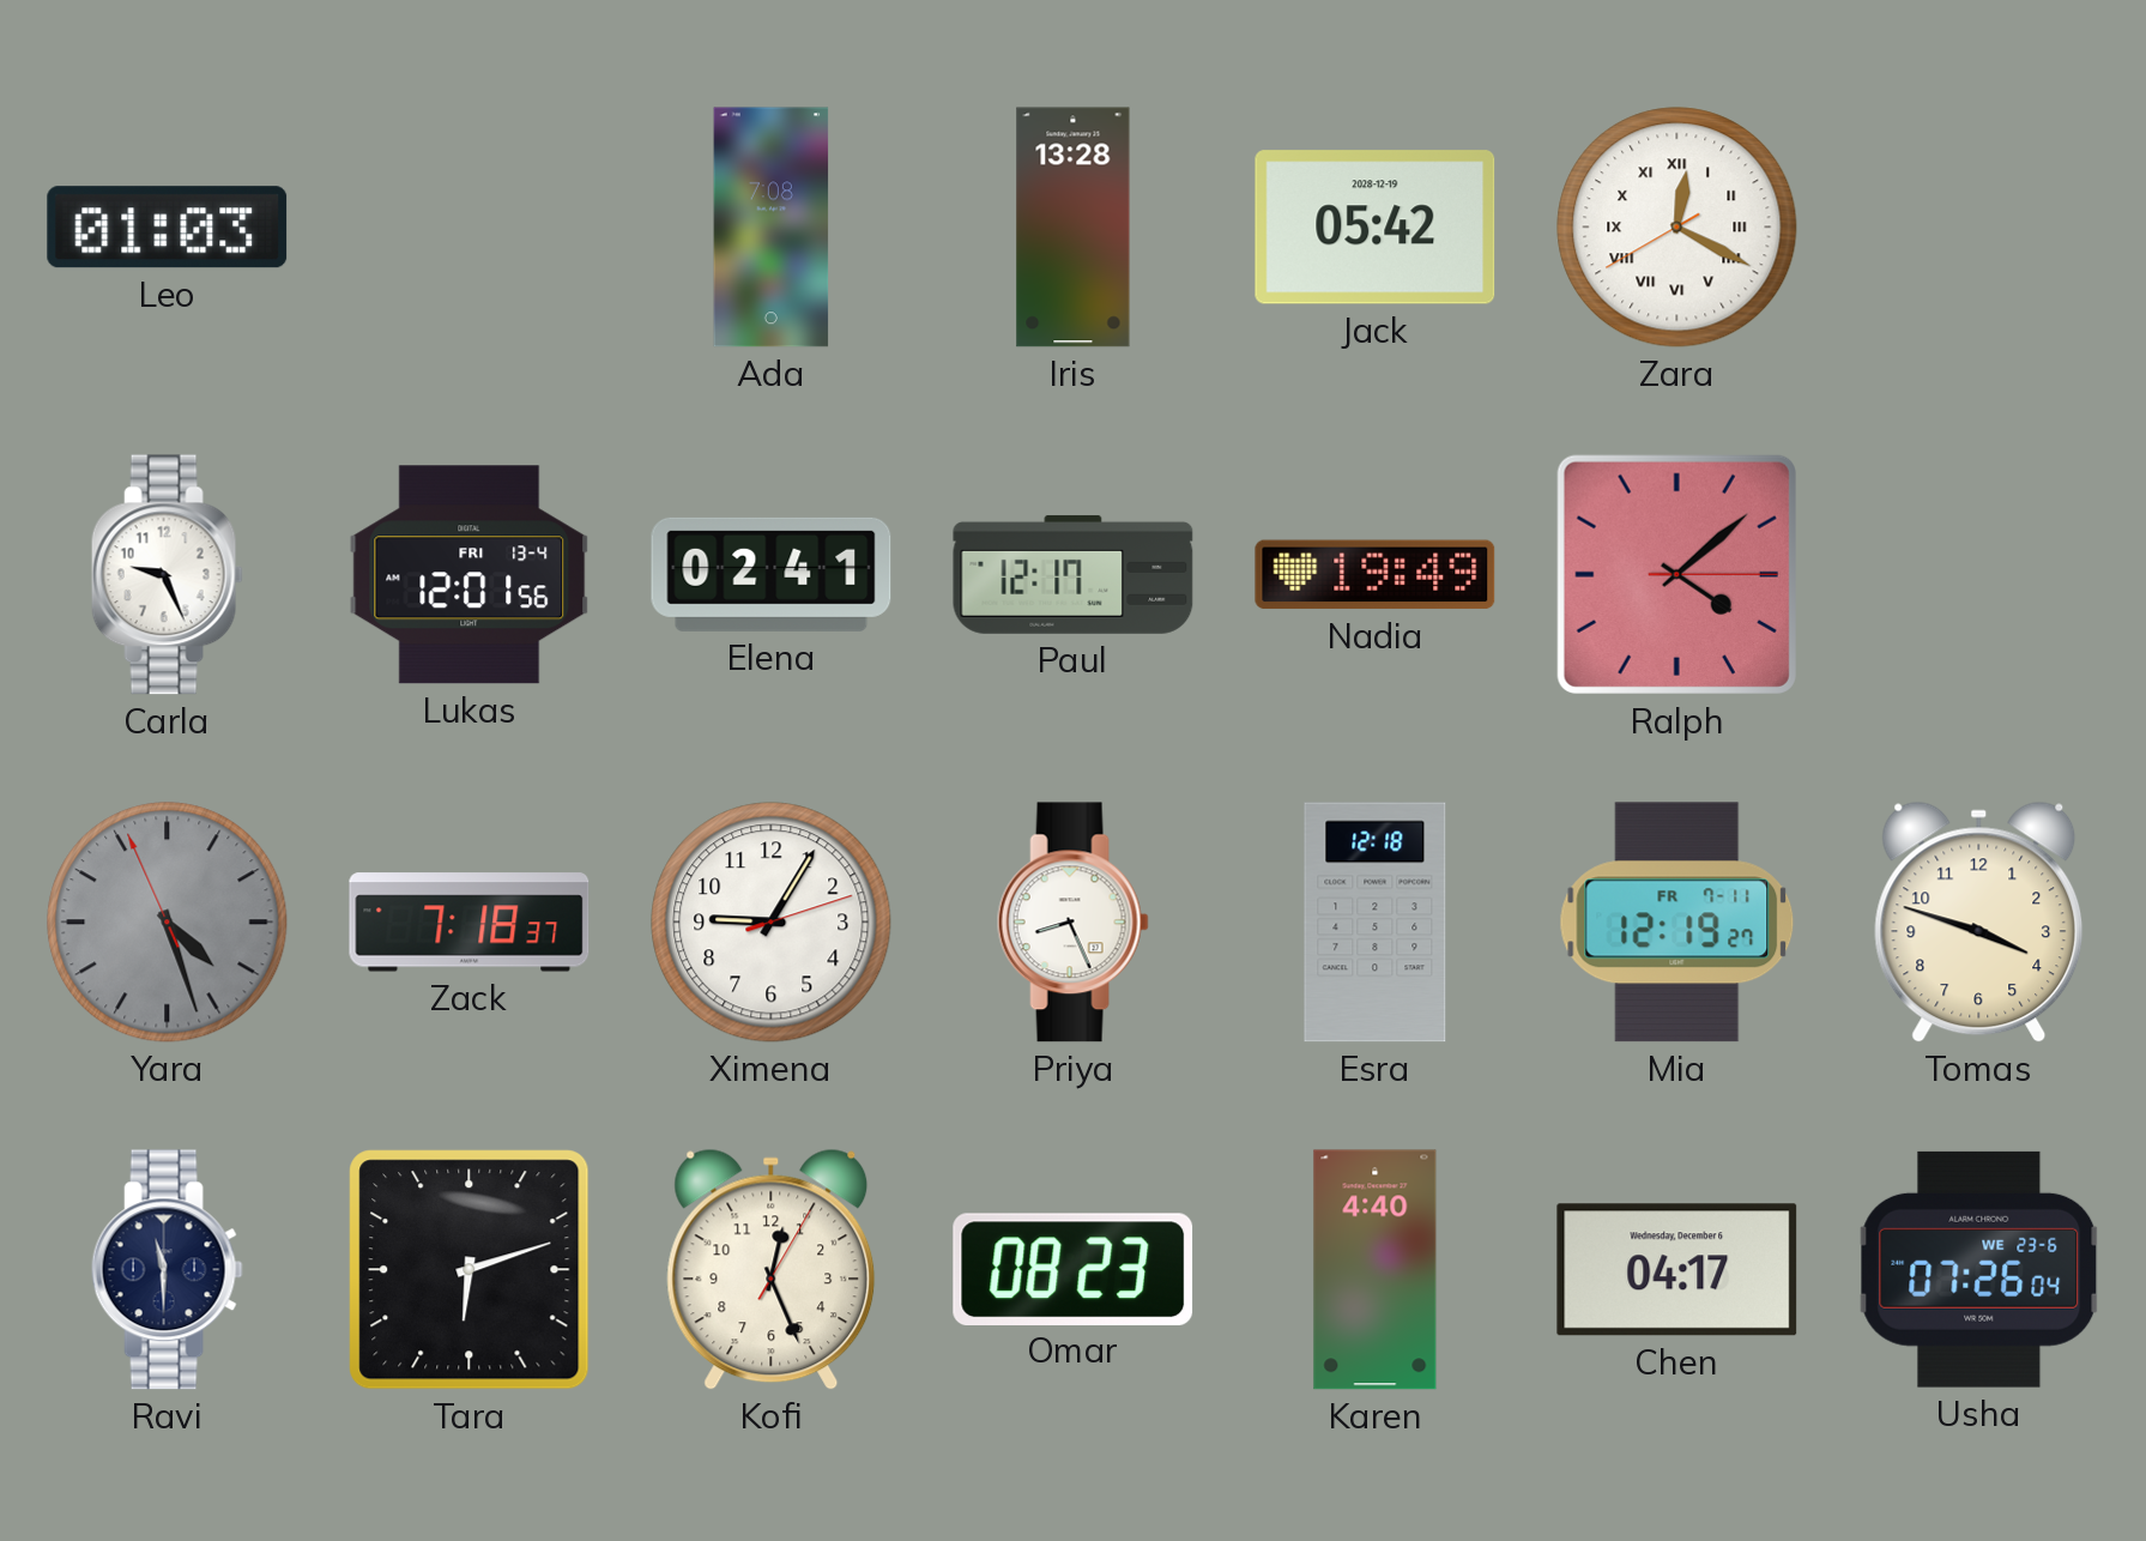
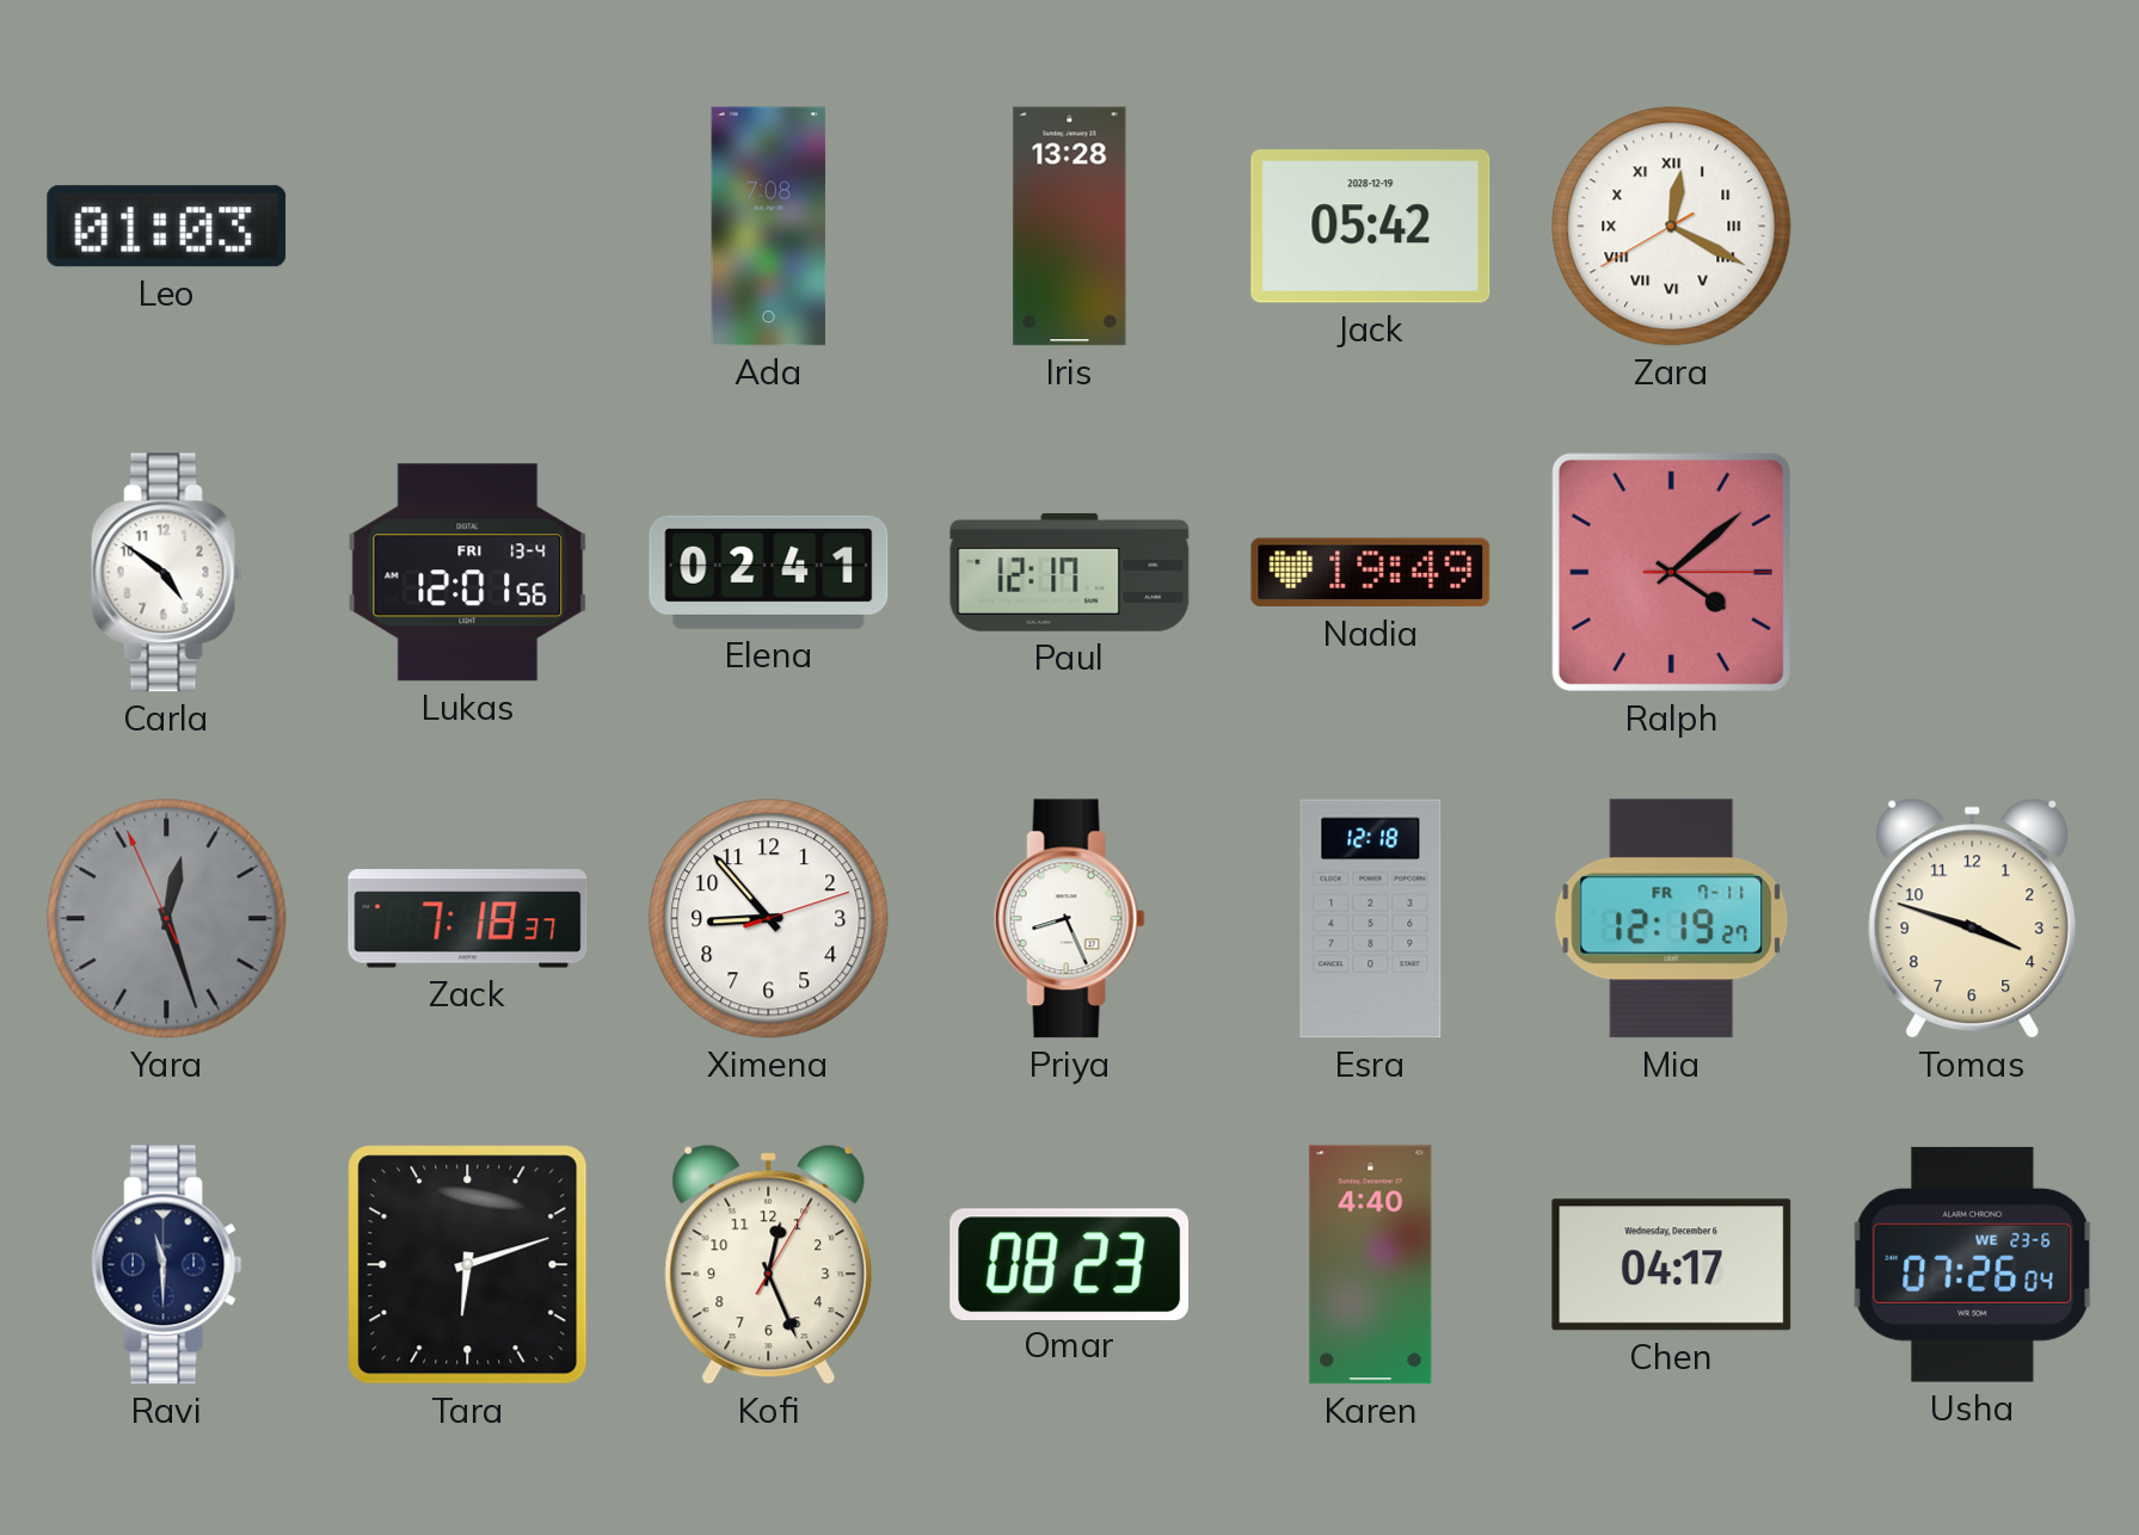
Carla: 9:26 -> 4:51 (166, 573)
Yara: 4:26 -> 12:26 (167, 919)
Ximena: 9:05 -> 8:53 (769, 919)
